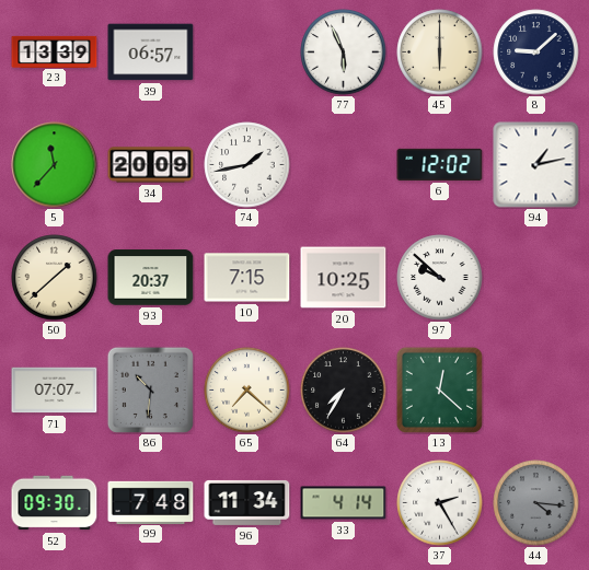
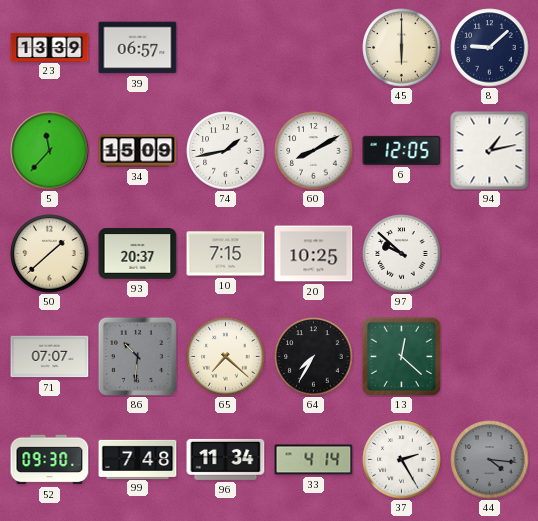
77: 5:56 -> none (344, 53)
34: 20:09 -> 15:09 (138, 151)
60: none -> 8:10 (314, 151)
6: 12:02 -> 12:05 (402, 150)
